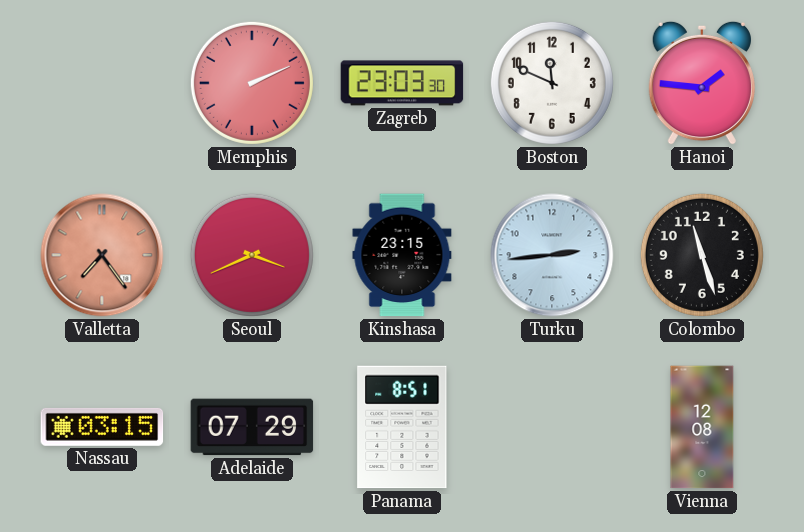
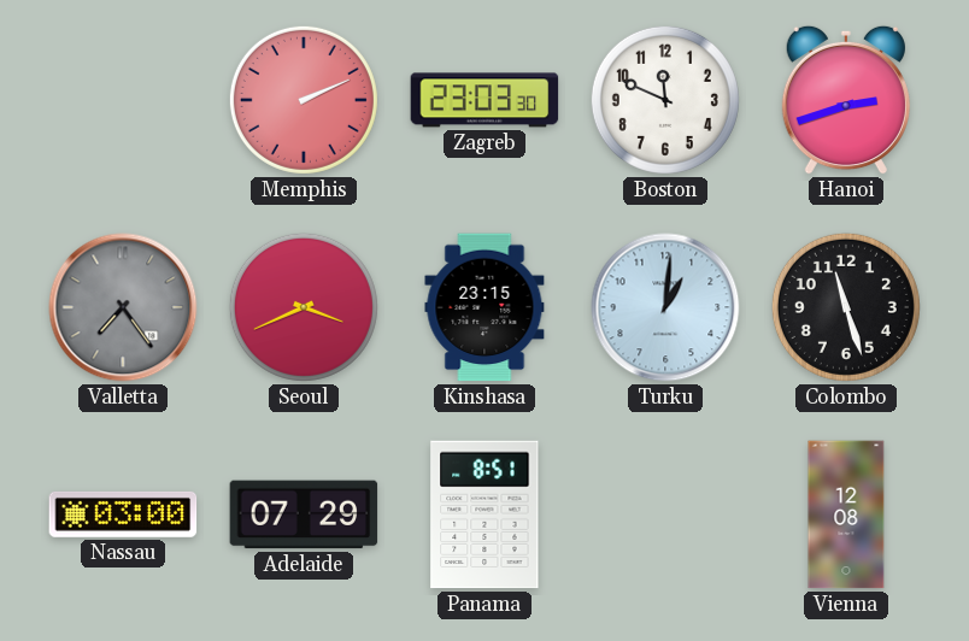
Hanoi: 1:46 -> 2:42 (846, 100)
Valletta dial: salmon -> grey (123, 307)
Turku: 2:44 -> 1:01 (665, 307)
Nassau: 03:15 -> 03:00 (123, 514)
